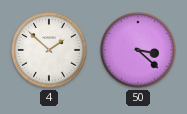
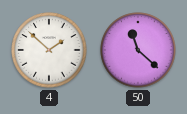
50: 3:22 -> 11:22 (138, 50)
